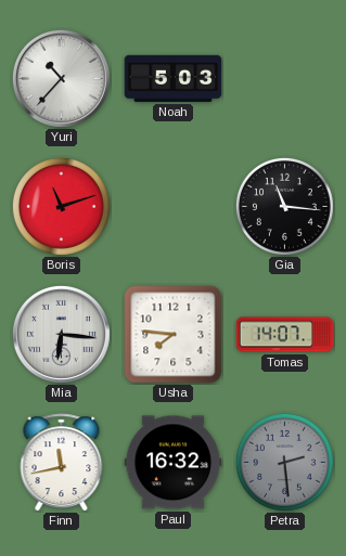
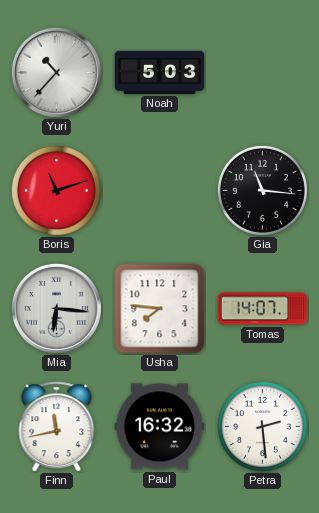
Petra dial: grey -> white (262, 426)
